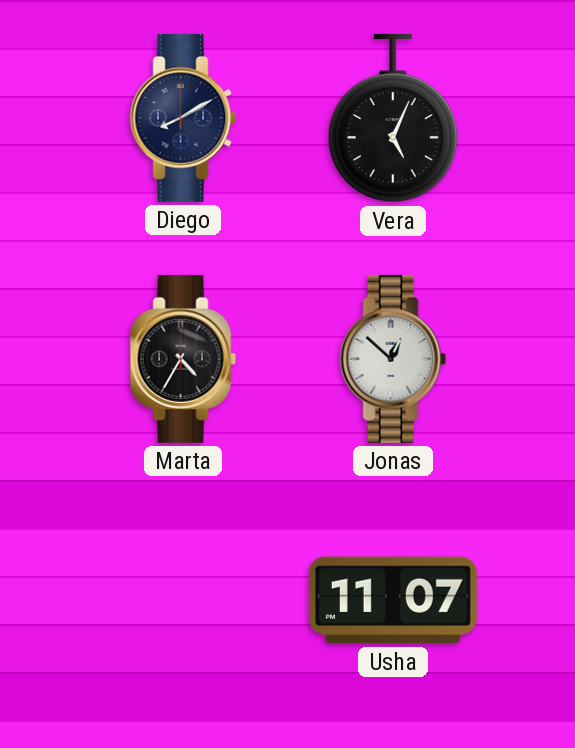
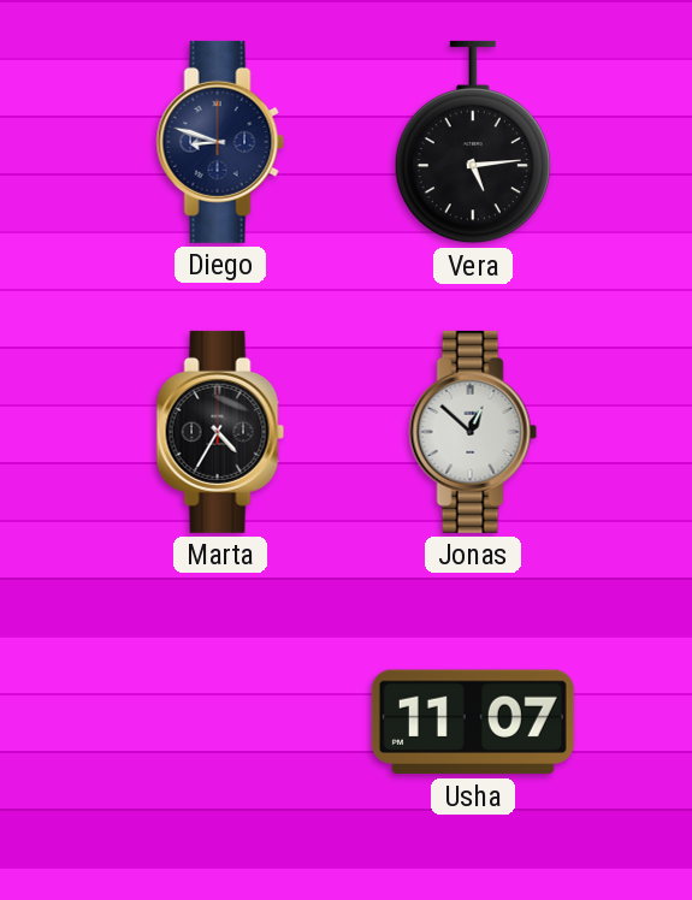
Diego: 8:10 -> 8:48 (220, 142)
Vera: 5:04 -> 5:14 (473, 142)
